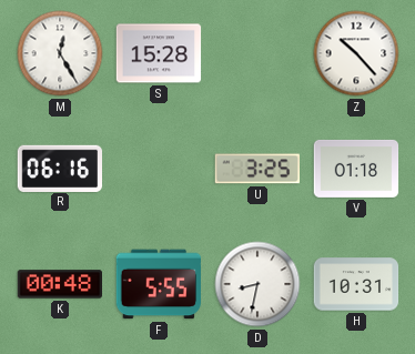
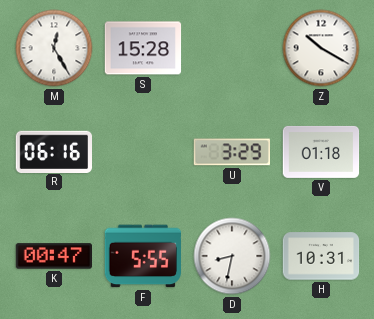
Z: 10:23 -> 10:20 (321, 48)
U: 3:25 -> 3:29 (231, 152)
K: 00:48 -> 00:47 (54, 256)
